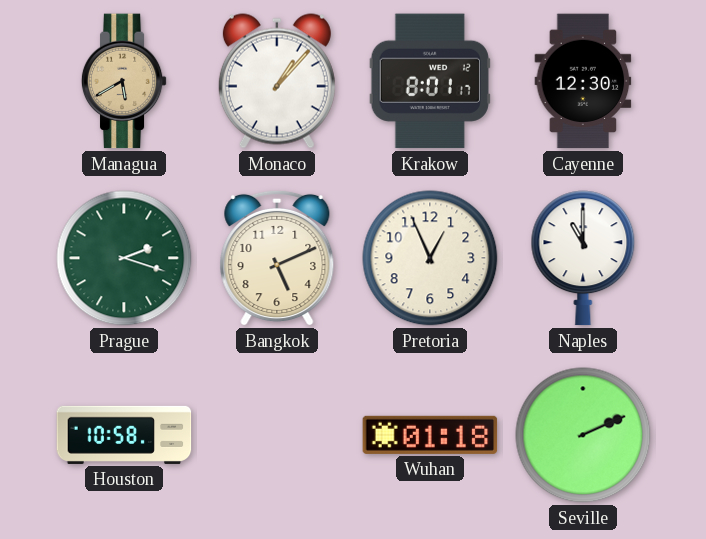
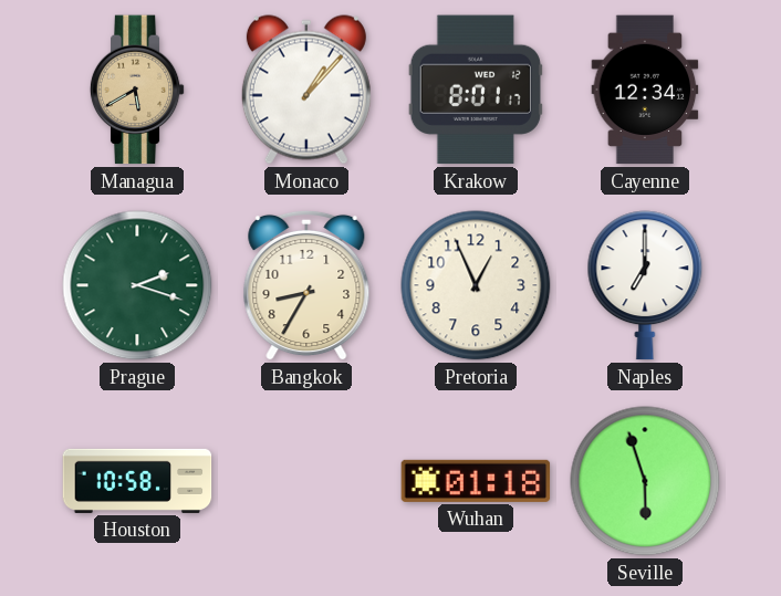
Cayenne: 12:30 -> 12:34 (645, 90)
Bangkok: 5:11 -> 8:35 (306, 285)
Naples: 11:00 -> 7:00 (645, 285)
Seville: 2:11 -> 5:57 (645, 481)
